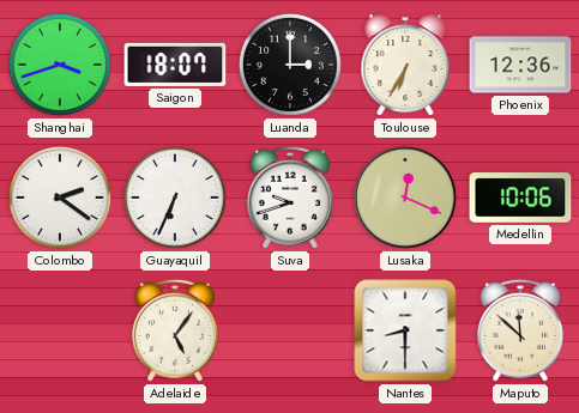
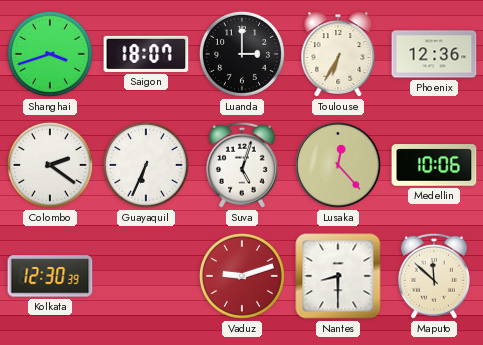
Suva: 9:42 -> 5:03 (242, 165)
Lusaka: 12:19 -> 12:23 (338, 165)
Kolkata: none -> 12:30 (50, 276)
Adelaide: 5:06 -> none (175, 330)
Vaduz: none -> 9:12 (242, 276)
